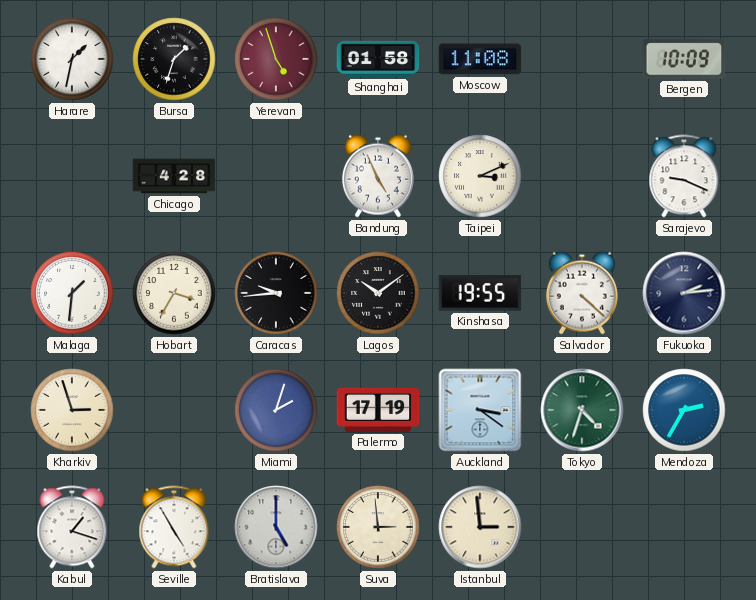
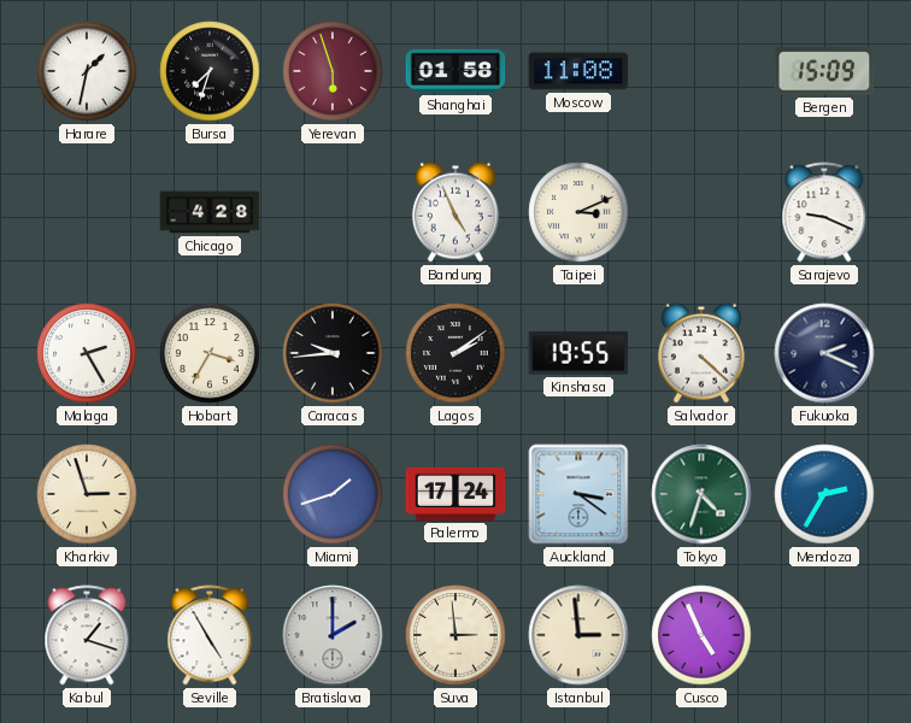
Bursa: 1:33 -> 7:33 (210, 71)
Yerevan: 4:57 -> 5:57 (333, 71)
Bergen: 10:09 -> 15:09 (824, 71)
Malaga: 1:31 -> 2:25 (87, 353)
Lagos: 10:09 -> 2:09 (456, 353)
Fukuoka: 2:14 -> 2:19 (824, 353)
Miami: 2:03 -> 1:42 (333, 494)
Palermo: 17:19 -> 17:24 (456, 494)
Bratislava: 5:00 -> 2:00 (333, 635)
Cusco: none -> 4:56 (701, 635)
